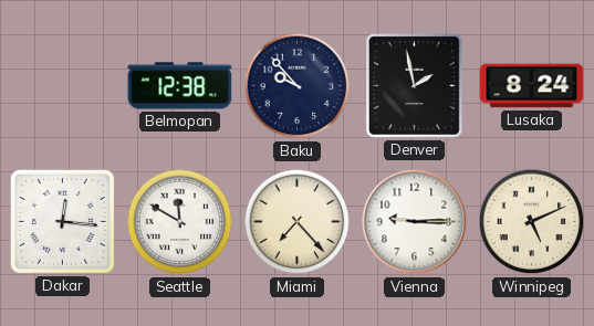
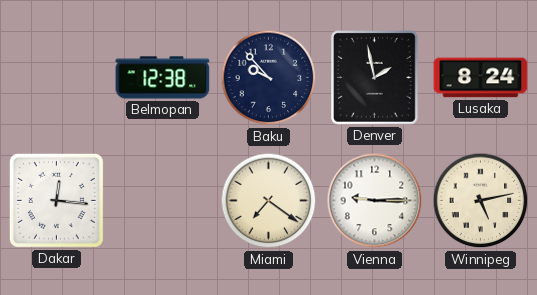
Seattle: 11:50 -> none (180, 222)
Miami: 7:23 -> 7:21 (269, 201)
Winnipeg: 5:11 -> 5:13 (481, 201)
